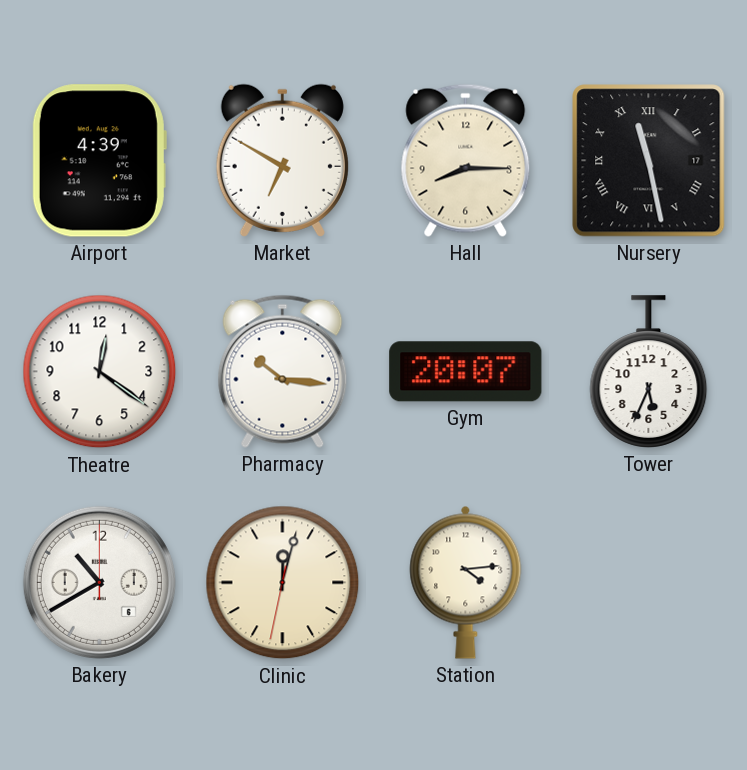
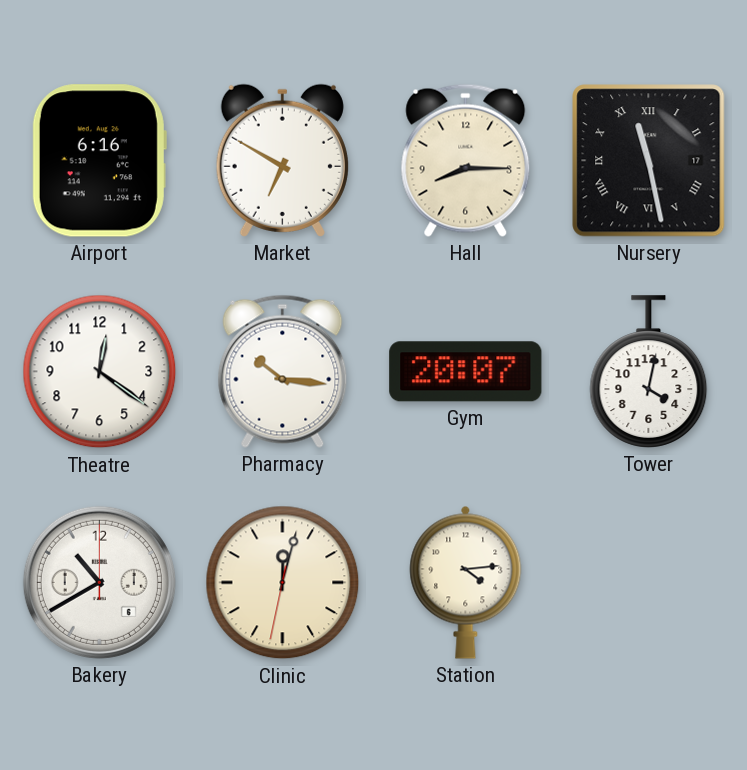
Airport: 4:39 -> 6:16 (99, 161)
Tower: 5:34 -> 4:02 (649, 372)
